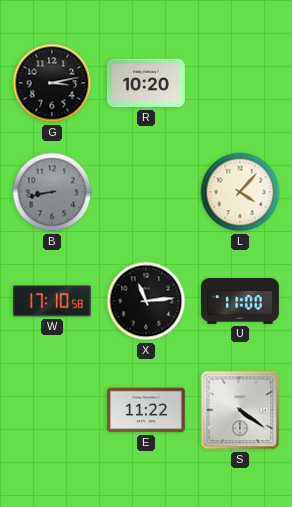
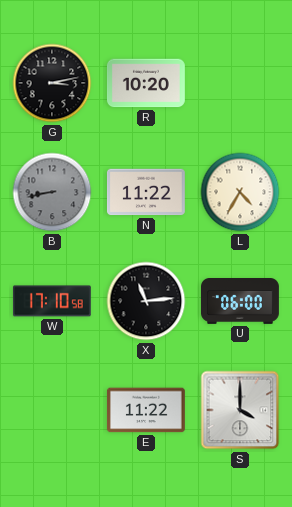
N: none -> 11:22 (146, 192)
L: 4:07 -> 4:35 (240, 192)
U: 11:00 -> 06:00 (241, 302)
S: 4:21 -> 4:00 (240, 410)
